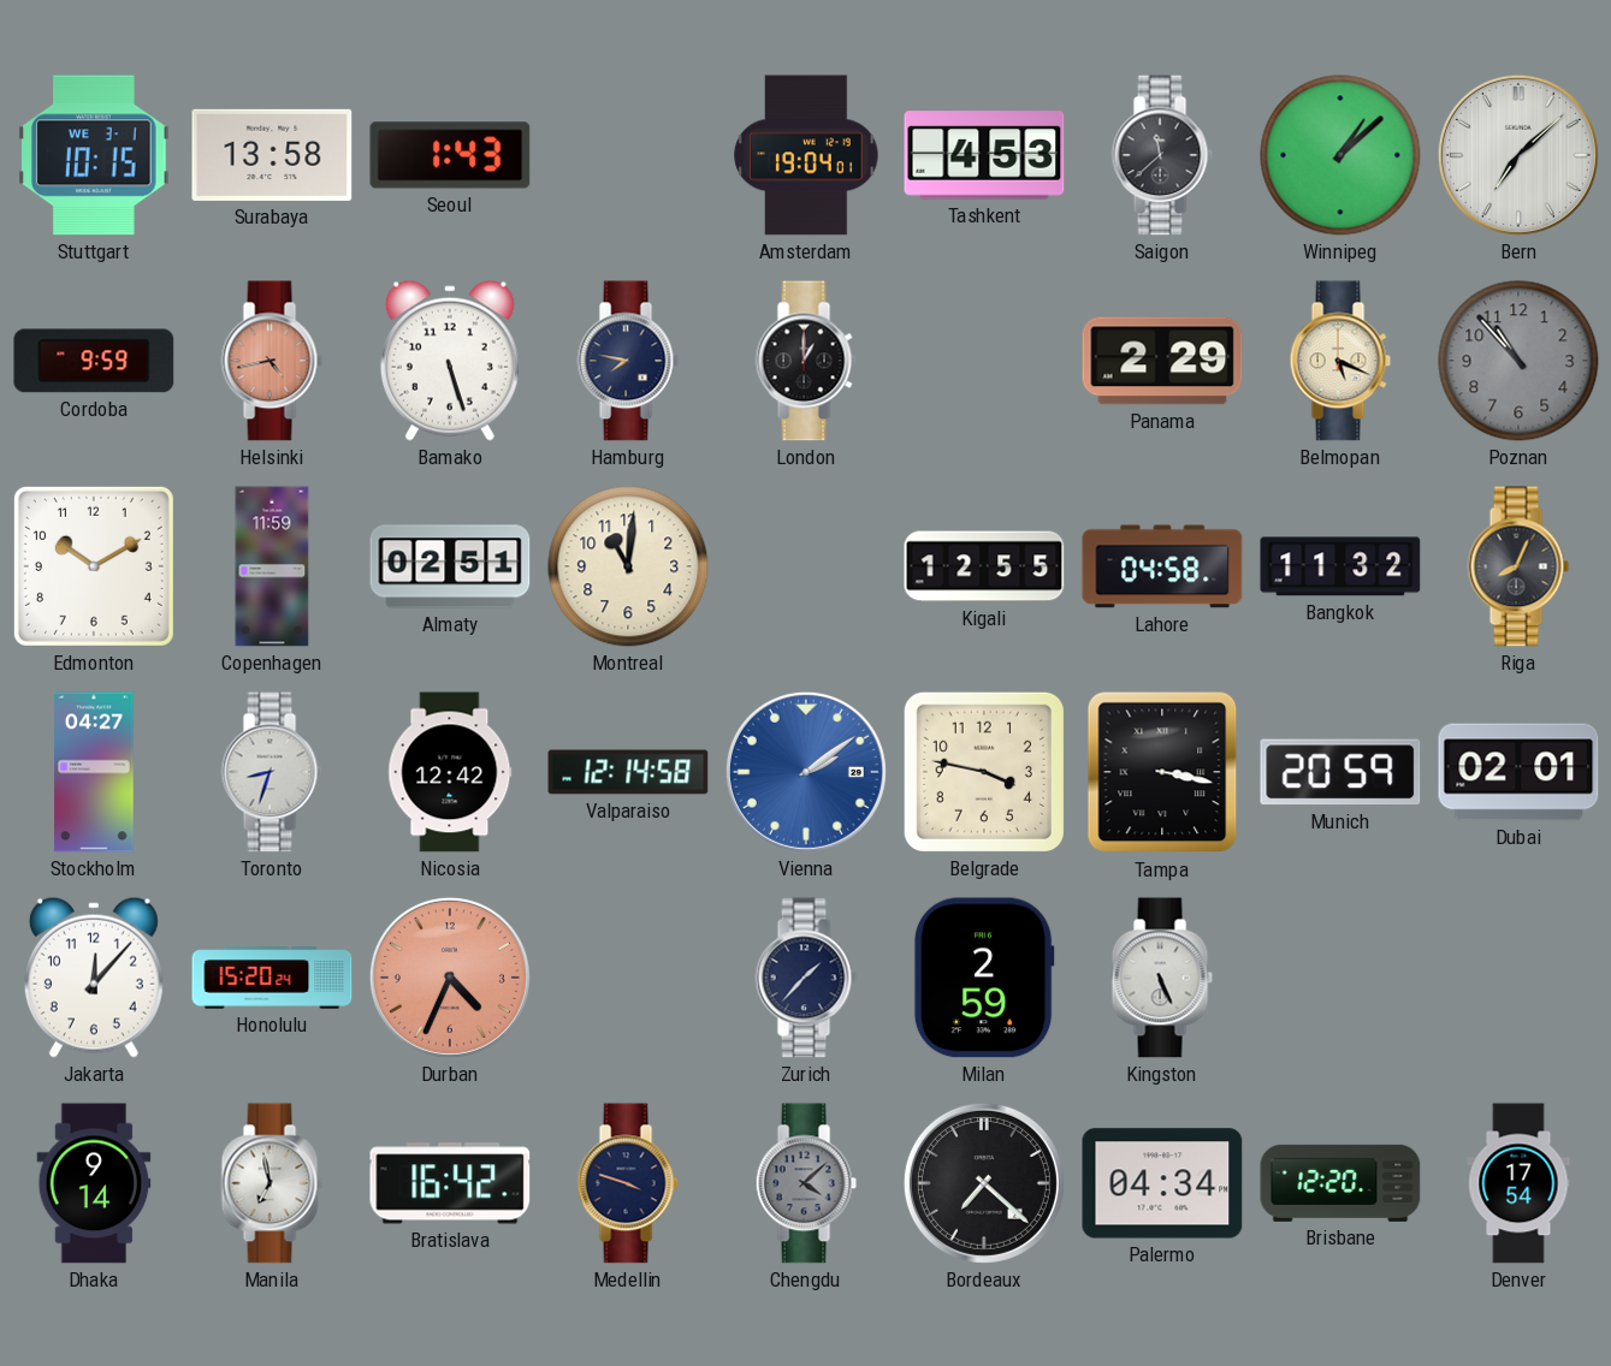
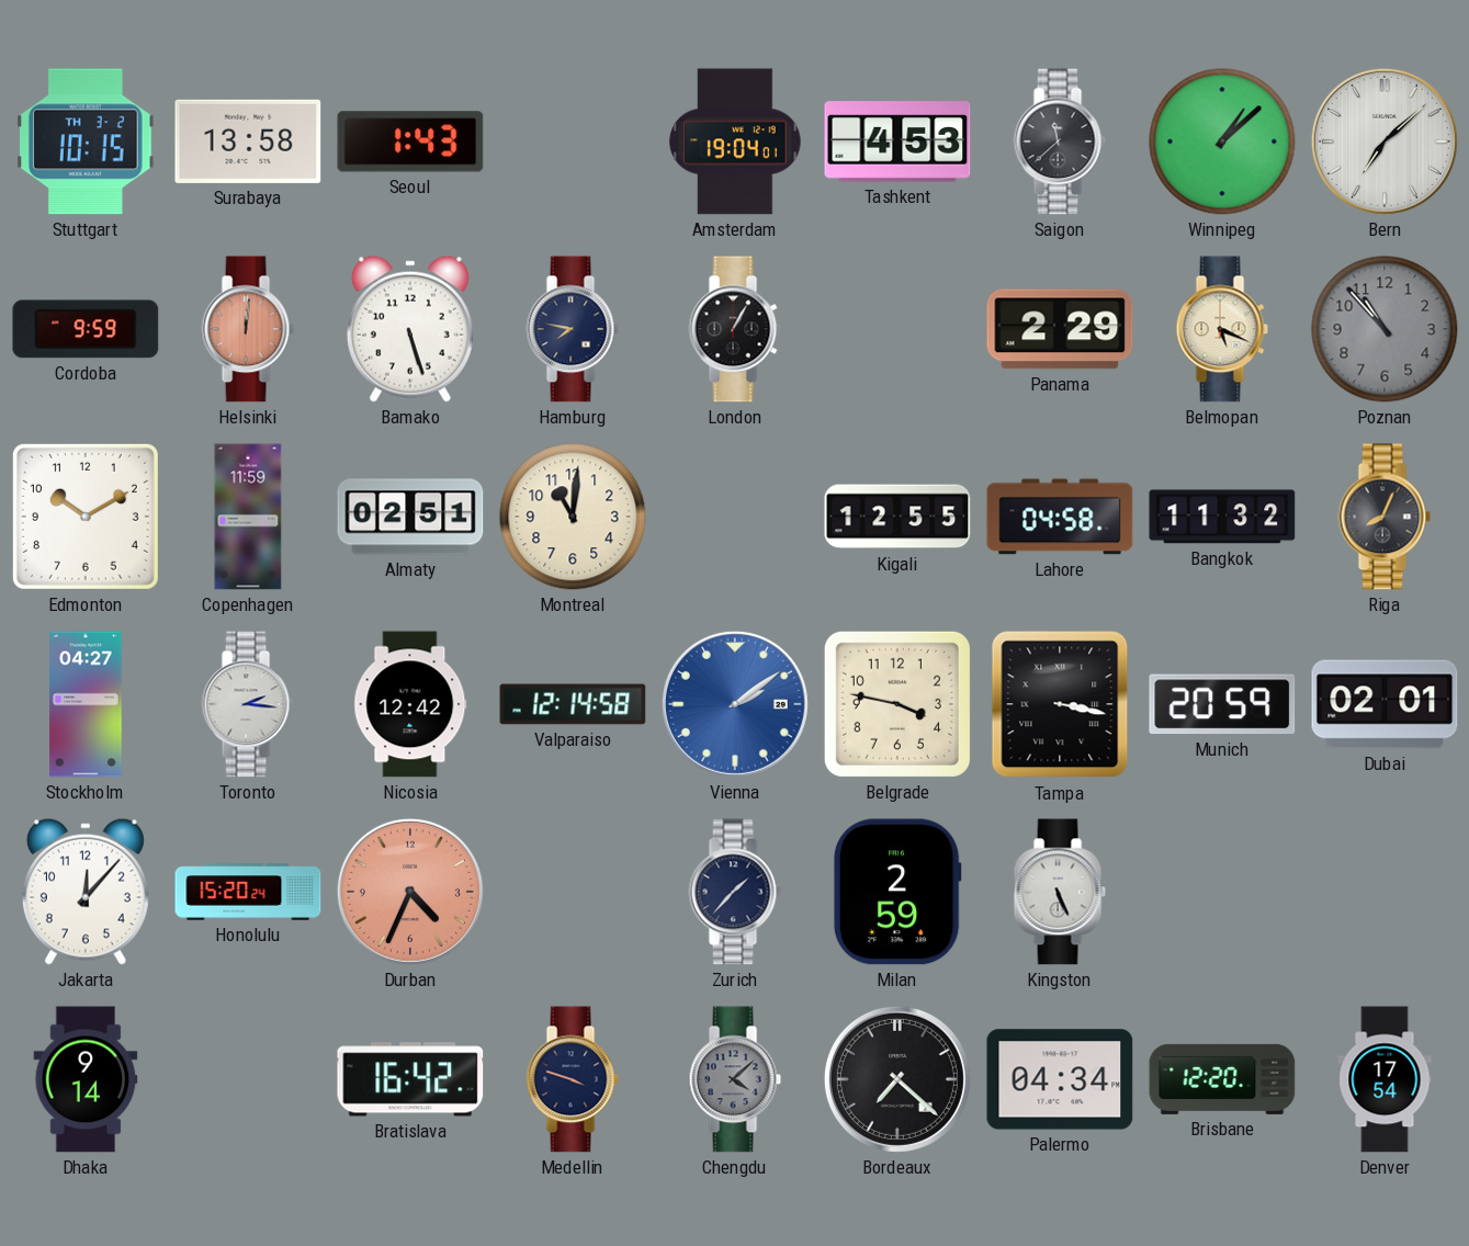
Stuttgart date: WE 3-1 -> TH 3-2 (87, 141)
Helsinki: 4:43 -> 12:01 (248, 329)
London: 1:00 -> 1:05 (735, 329)
Toronto: 8:33 -> 2:16 (248, 704)
Manila: 6:58 -> none (272, 1183)
